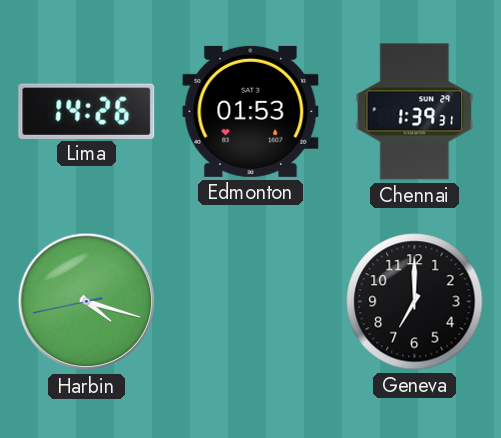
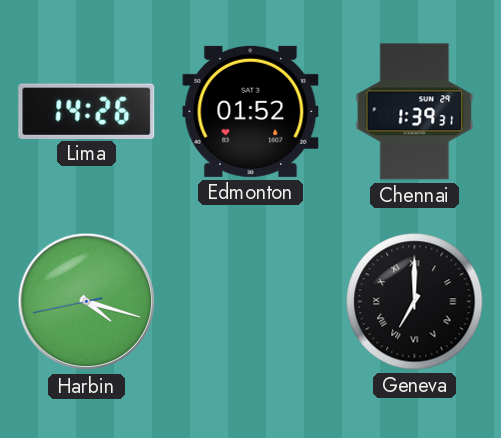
Edmonton: 01:53 -> 01:52 (251, 111)
Geneva numerals: Arabic -> Roman (415, 302)
